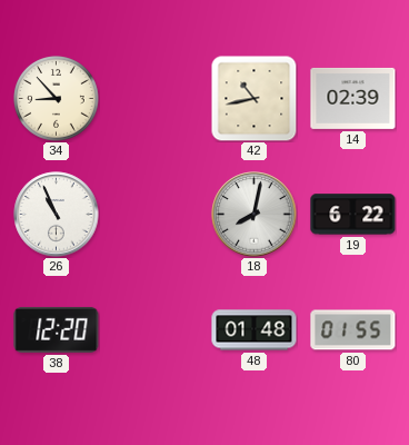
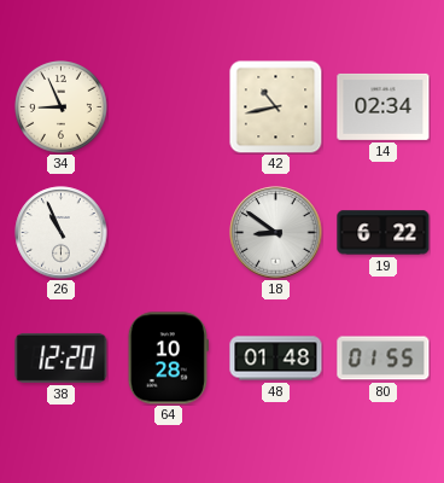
34: 8:53 -> 8:56 (62, 107)
14: 02:39 -> 02:34 (384, 106)
18: 8:02 -> 8:51 (276, 233)
64: none -> 10:28 (168, 359)
